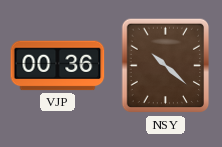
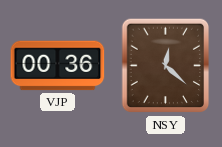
NSY: 10:22 -> 12:22 (166, 66)
